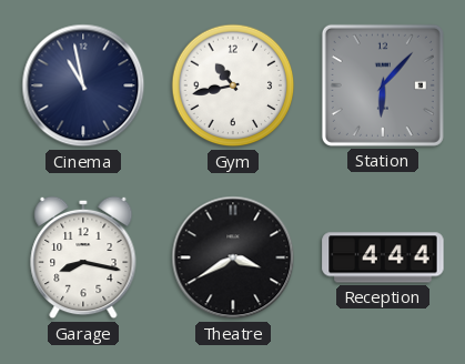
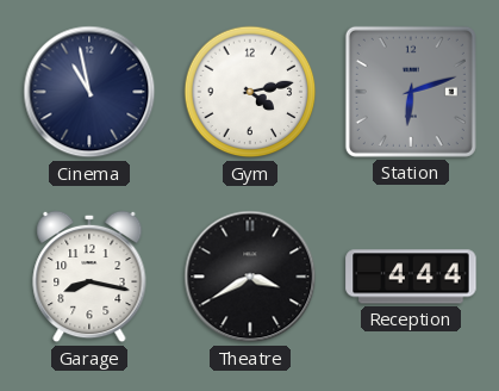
Gym: 10:43 -> 4:13 (250, 92)
Station: 6:07 -> 6:12 (411, 92)
